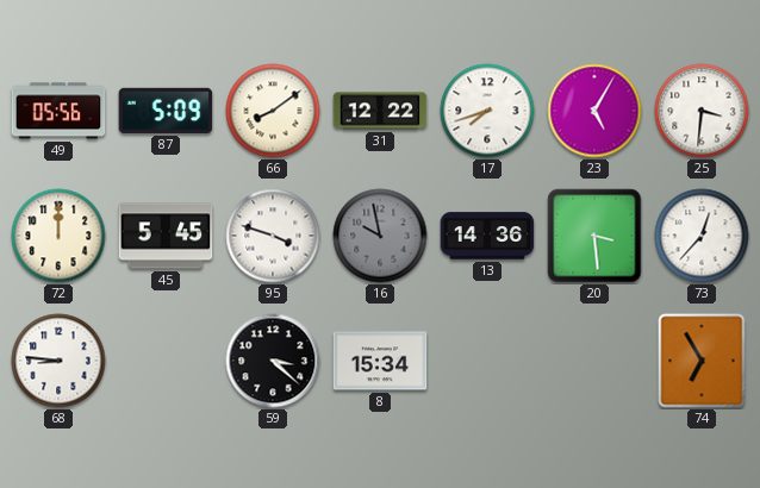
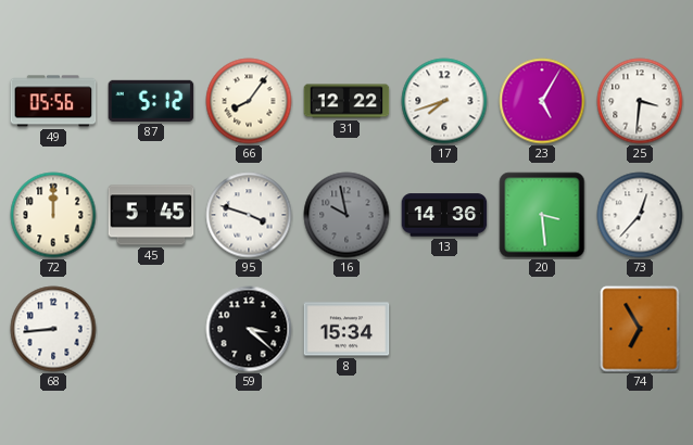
87: 5:09 -> 5:12 (151, 101)
66: 8:09 -> 8:06 (249, 101)
68: 8:46 -> 8:44 (53, 329)
